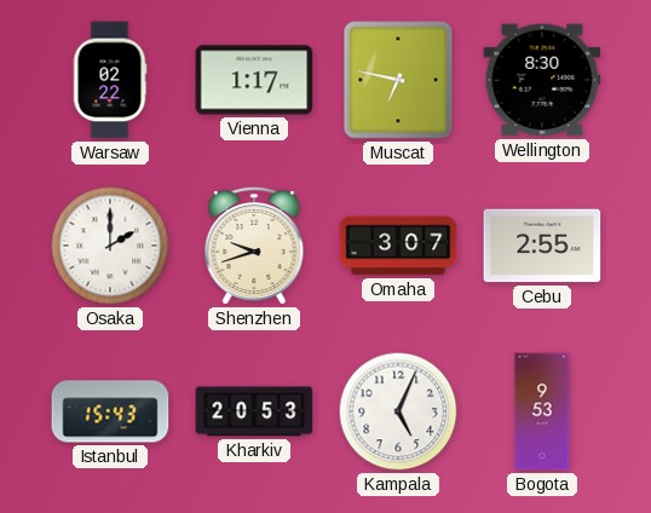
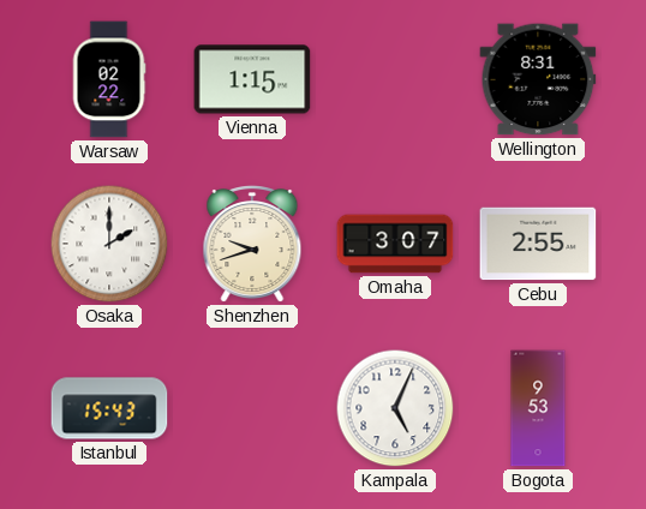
Vienna: 1:17 -> 1:15 (252, 79)
Muscat: 6:47 -> none (398, 80)
Wellington: 8:30 -> 8:31 (538, 79)
Kharkiv: 20:53 -> none (254, 411)
